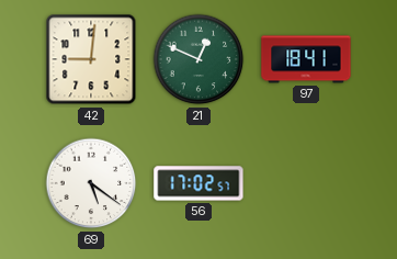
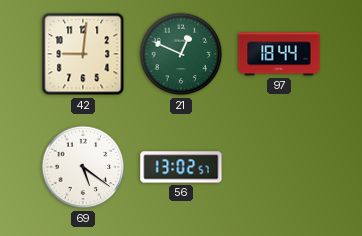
97: 18:41 -> 18:44 (279, 54)
56: 17:02 -> 13:02 (181, 167)
